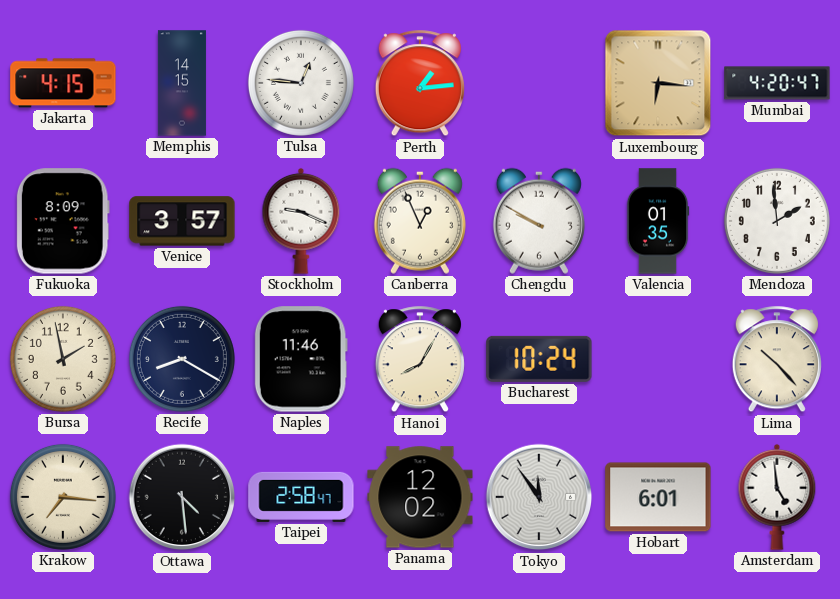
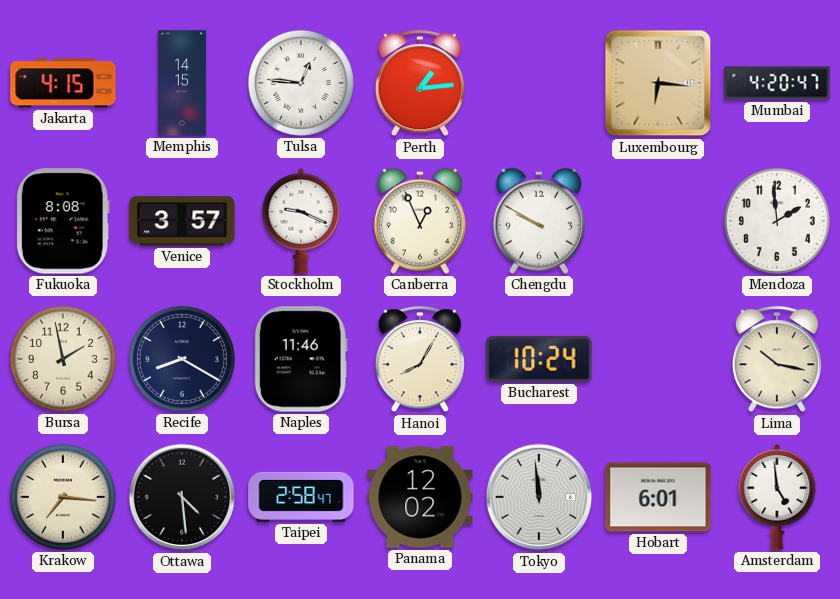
Fukuoka: 8:09 -> 8:08 (63, 221)
Valencia: 01:35 -> none (658, 221)
Lima: 10:23 -> 10:17 (777, 360)
Tokyo: 11:54 -> 11:59 (539, 497)
